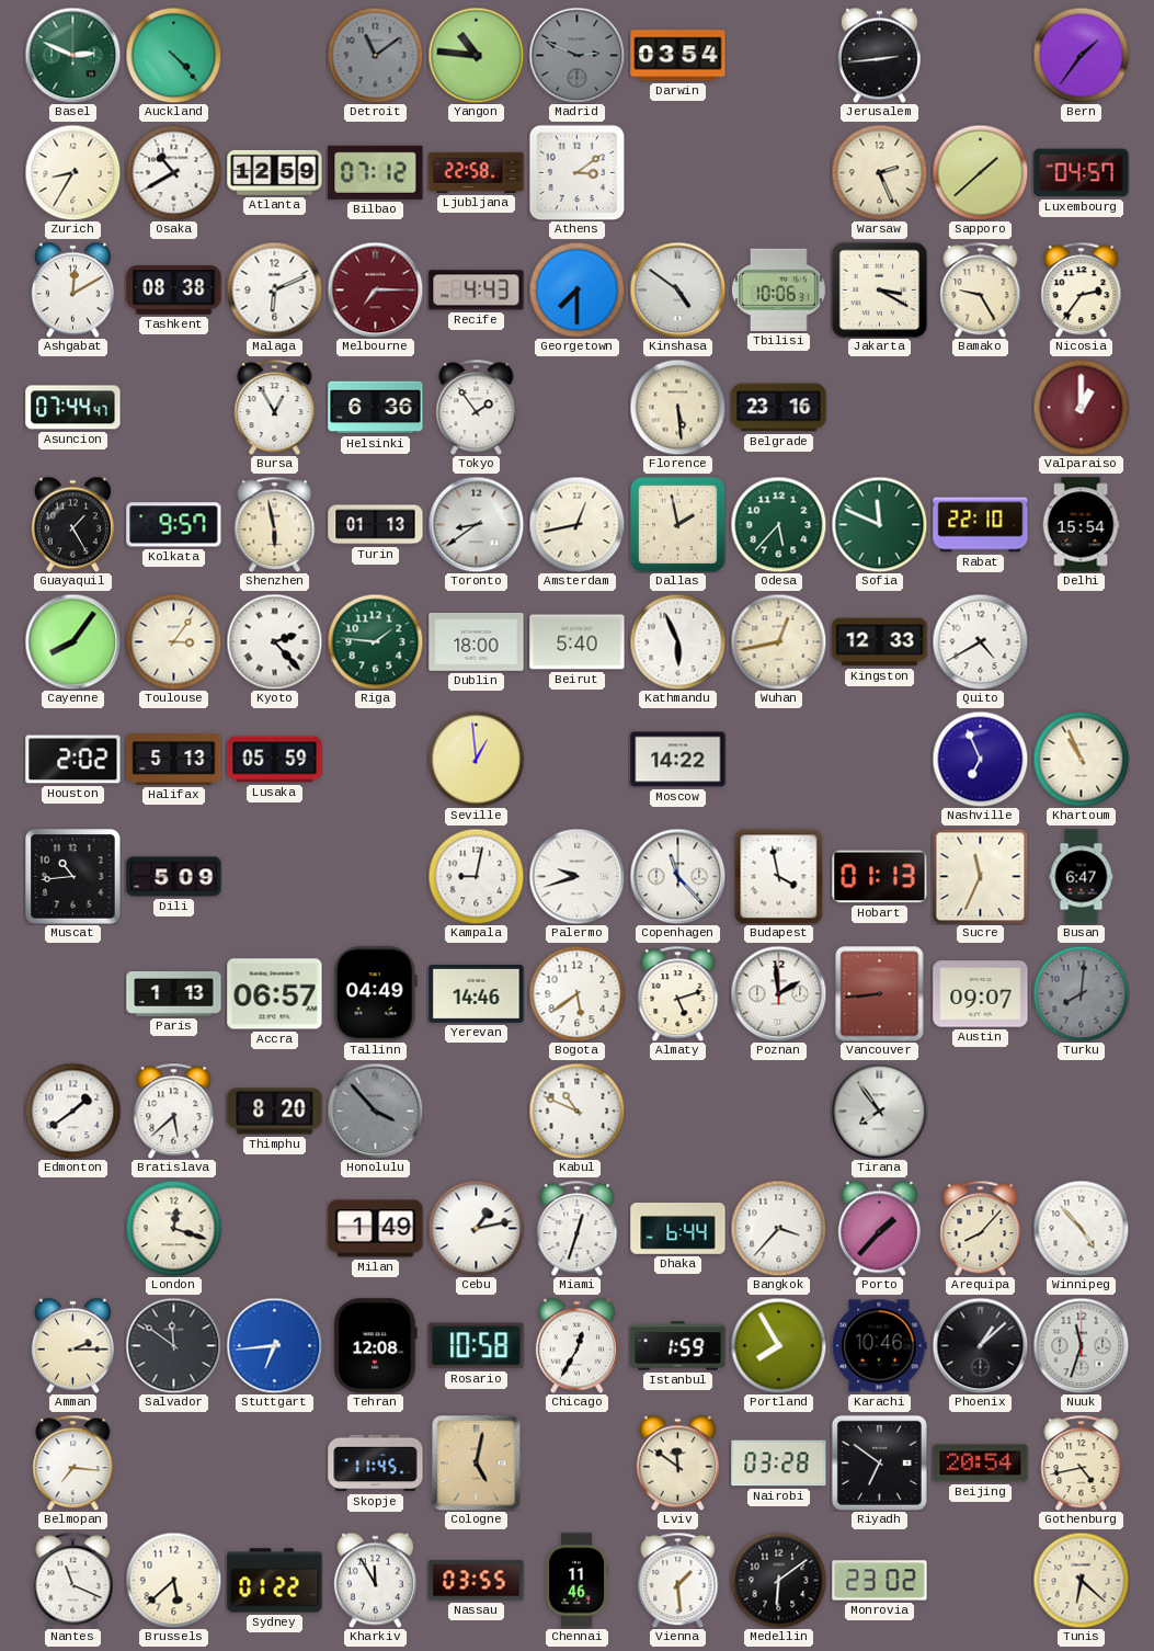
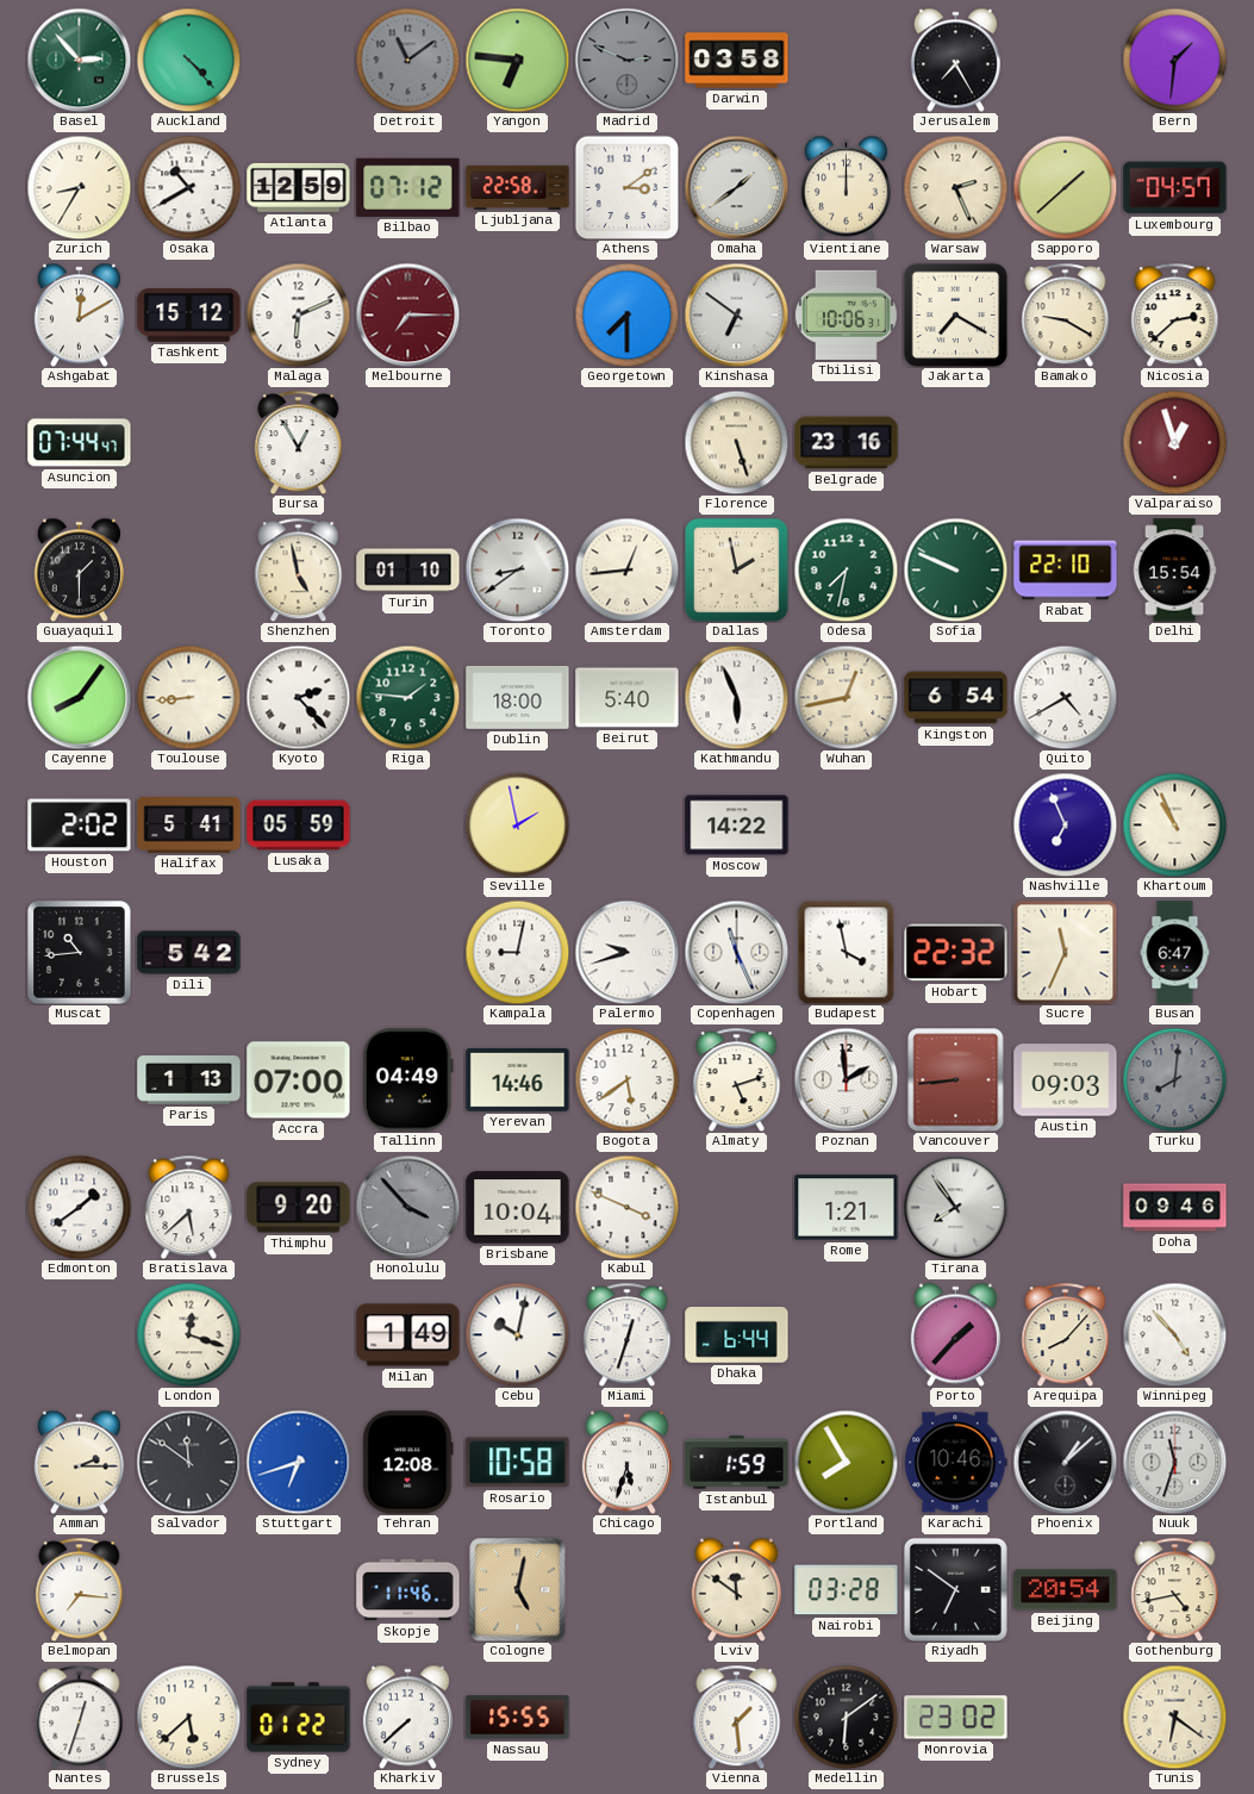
Basel: 2:49 -> 2:53 (79, 60)
Yangon: 10:46 -> 6:46 (517, 60)
Darwin: 03:54 -> 03:58 (737, 61)
Jerusalem: 2:44 -> 7:25 (955, 60)
Bern: 1:36 -> 1:31 (1174, 60)
Omaha: none -> 1:39 (736, 187)
Vientiane: none -> 12:00 (846, 187)
Tashkent: 08:38 -> 15:12 (189, 316)
Recife: 4:43 -> none (477, 291)
Kinshasa: 4:51 -> 6:51 (736, 314)
Jakarta: 3:20 -> 7:20 (955, 314)
Bamako: 9:25 -> 9:20 (1066, 314)
Nicosia: 2:36 -> 2:38 (1175, 314)
Helsinki: 6:36 -> none (376, 408)
Tokyo: 1:54 -> none (477, 407)
Florence: 5:29 -> 5:27 (736, 442)
Valparaiso: 1:00 -> 12:57 (1174, 442)
Guayaquil: 1:25 -> 1:30 (79, 569)
Kolkata: 9:57 -> none (174, 525)
Shenzhen: 5:58 -> 4:58 (299, 569)
Turin: 01:13 -> 01:10 (408, 571)
Amsterdam: 12:43 -> 12:44 (626, 569)
Odesa: 5:37 -> 7:32 (846, 569)
Sofia: 11:49 -> 9:49 (955, 569)
Toulouse: 3:06 -> 8:44 (188, 697)
Kingston: 12:33 -> 6:54 (956, 698)
Halifax: 5:13 -> 5:41 (189, 826)
Seville: 12:59 -> 1:58 (517, 824)
Dili: 5:09 -> 5:42 (189, 953)
Copenhagen: 11:23 -> 11:26 (736, 952)
Hobart: 01:13 -> 22:32 (956, 953)
Accra: 06:57 -> 07:00 (299, 1080)
Austin: 09:07 -> 09:03 (1066, 1080)
Thimphu: 8:20 -> 9:20 (299, 1208)
Brisbane: none -> 10:04 (518, 1208)
Kabul: 10:49 -> 3:49 (626, 1207)
Rome: none -> 1:21 (847, 1208)
Doha: none -> 09:46 (1175, 1208)
Cebu: 1:13 -> 10:02 (517, 1334)
Bangkok: 3:37 -> none (778, 1228)
Stuttgart: 6:44 -> 6:42 (298, 1462)
Chicago: 12:35 -> 5:33 (626, 1462)
Skopje: 11:45 -> 11:46 (408, 1590)
Nantes: 11:19 -> 12:33 (80, 1717)
Kharkiv: 11:55 -> 7:38 (407, 1717)
Nassau: 03:55 -> 15:55 (518, 1718)
Chennai: 11:46 -> none (576, 1581)
Tunis: 6:22 -> 6:21 (1174, 1717)
